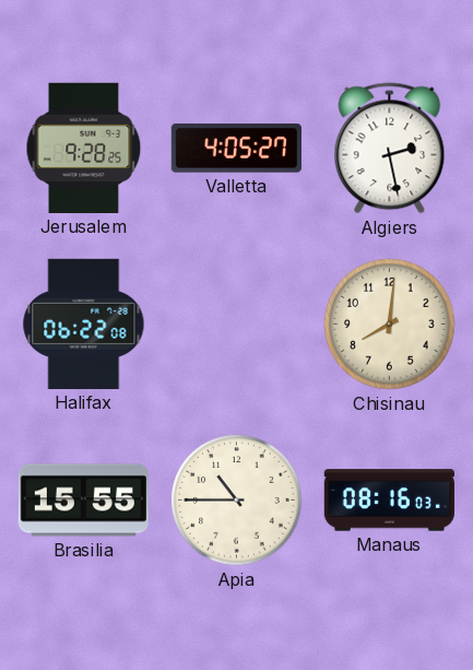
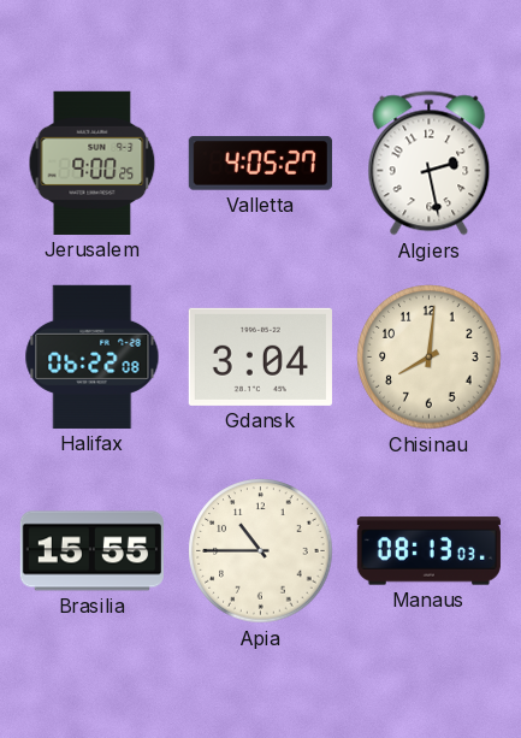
Jerusalem: 9:28 -> 9:00 (93, 163)
Gdansk: none -> 3:04 (260, 356)
Manaus: 08:16 -> 08:13 (428, 551)
